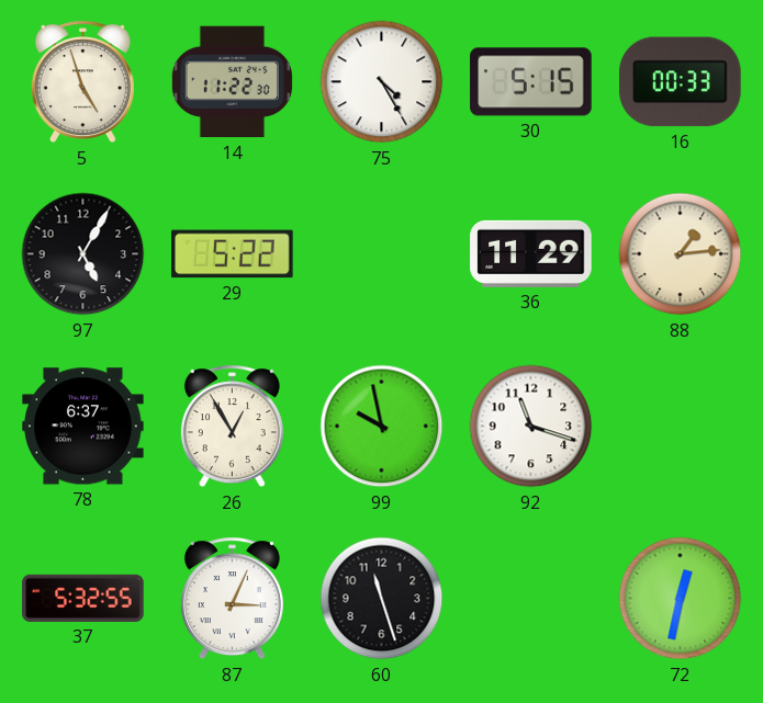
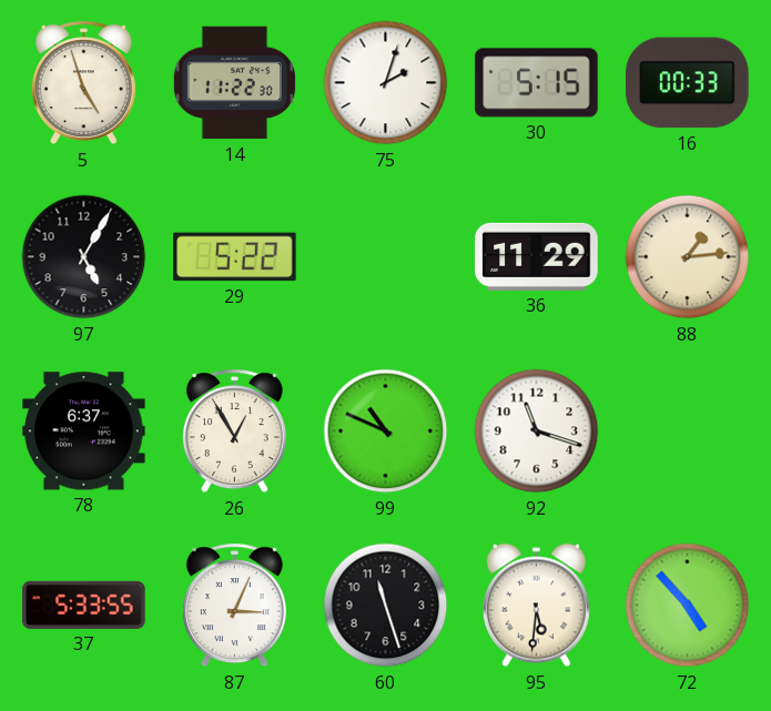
75: 4:25 -> 2:03 (386, 83)
99: 9:58 -> 10:49 (386, 431)
37: 5:32 -> 5:33 (84, 605)
95: none -> 5:31 (536, 606)
72: 12:32 -> 4:53 (688, 606)
